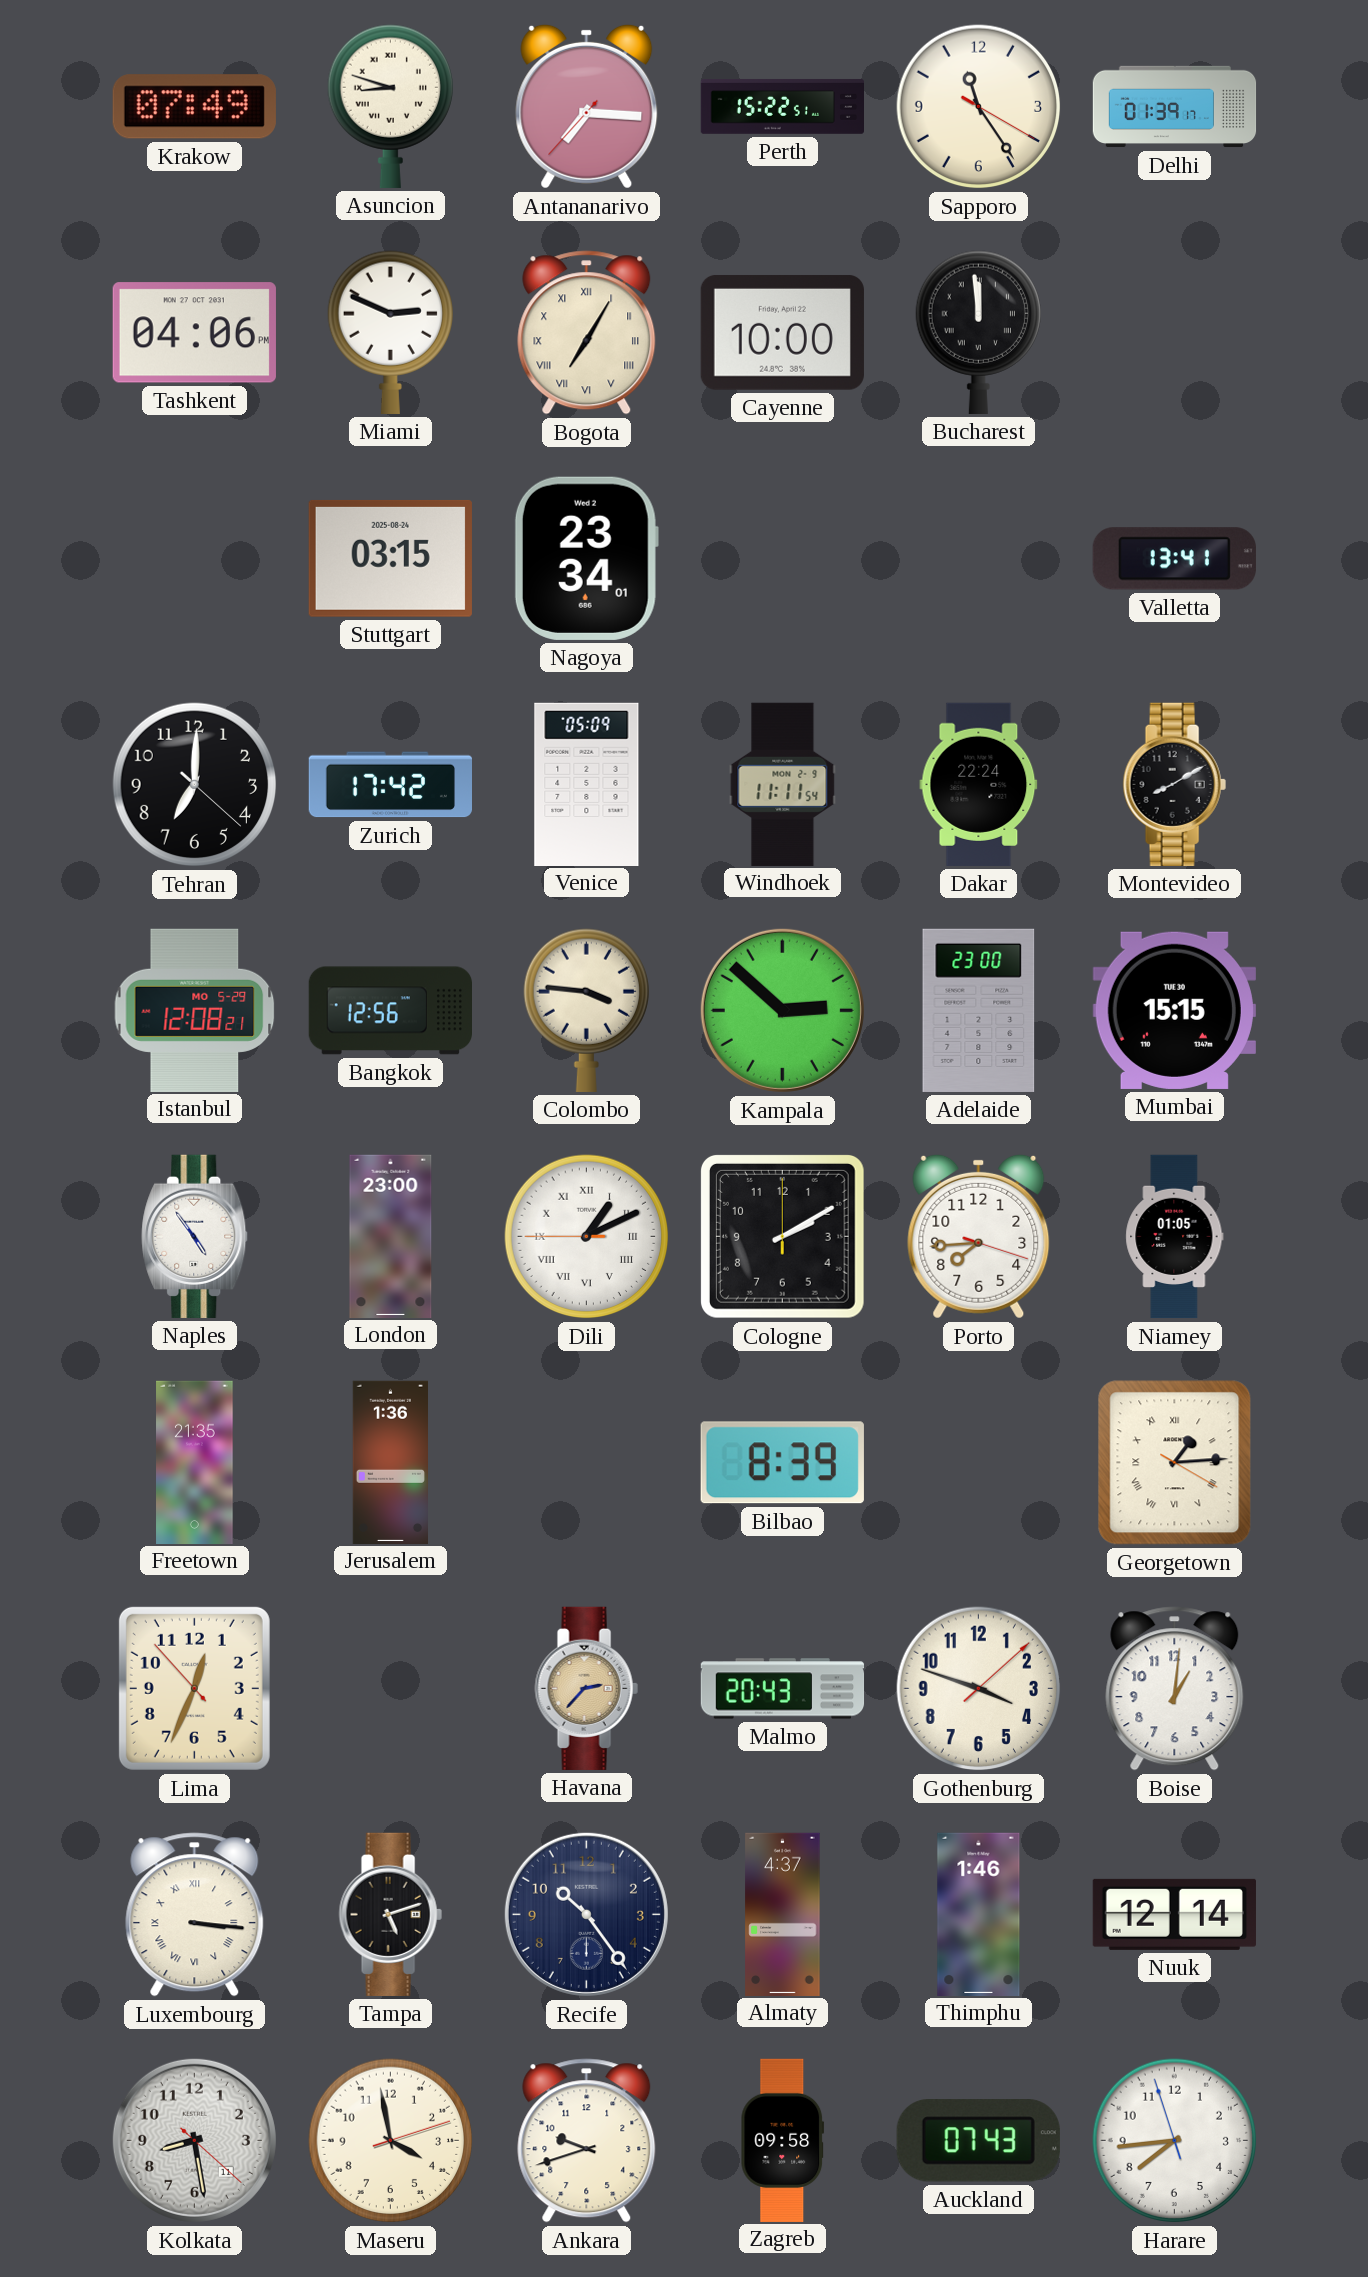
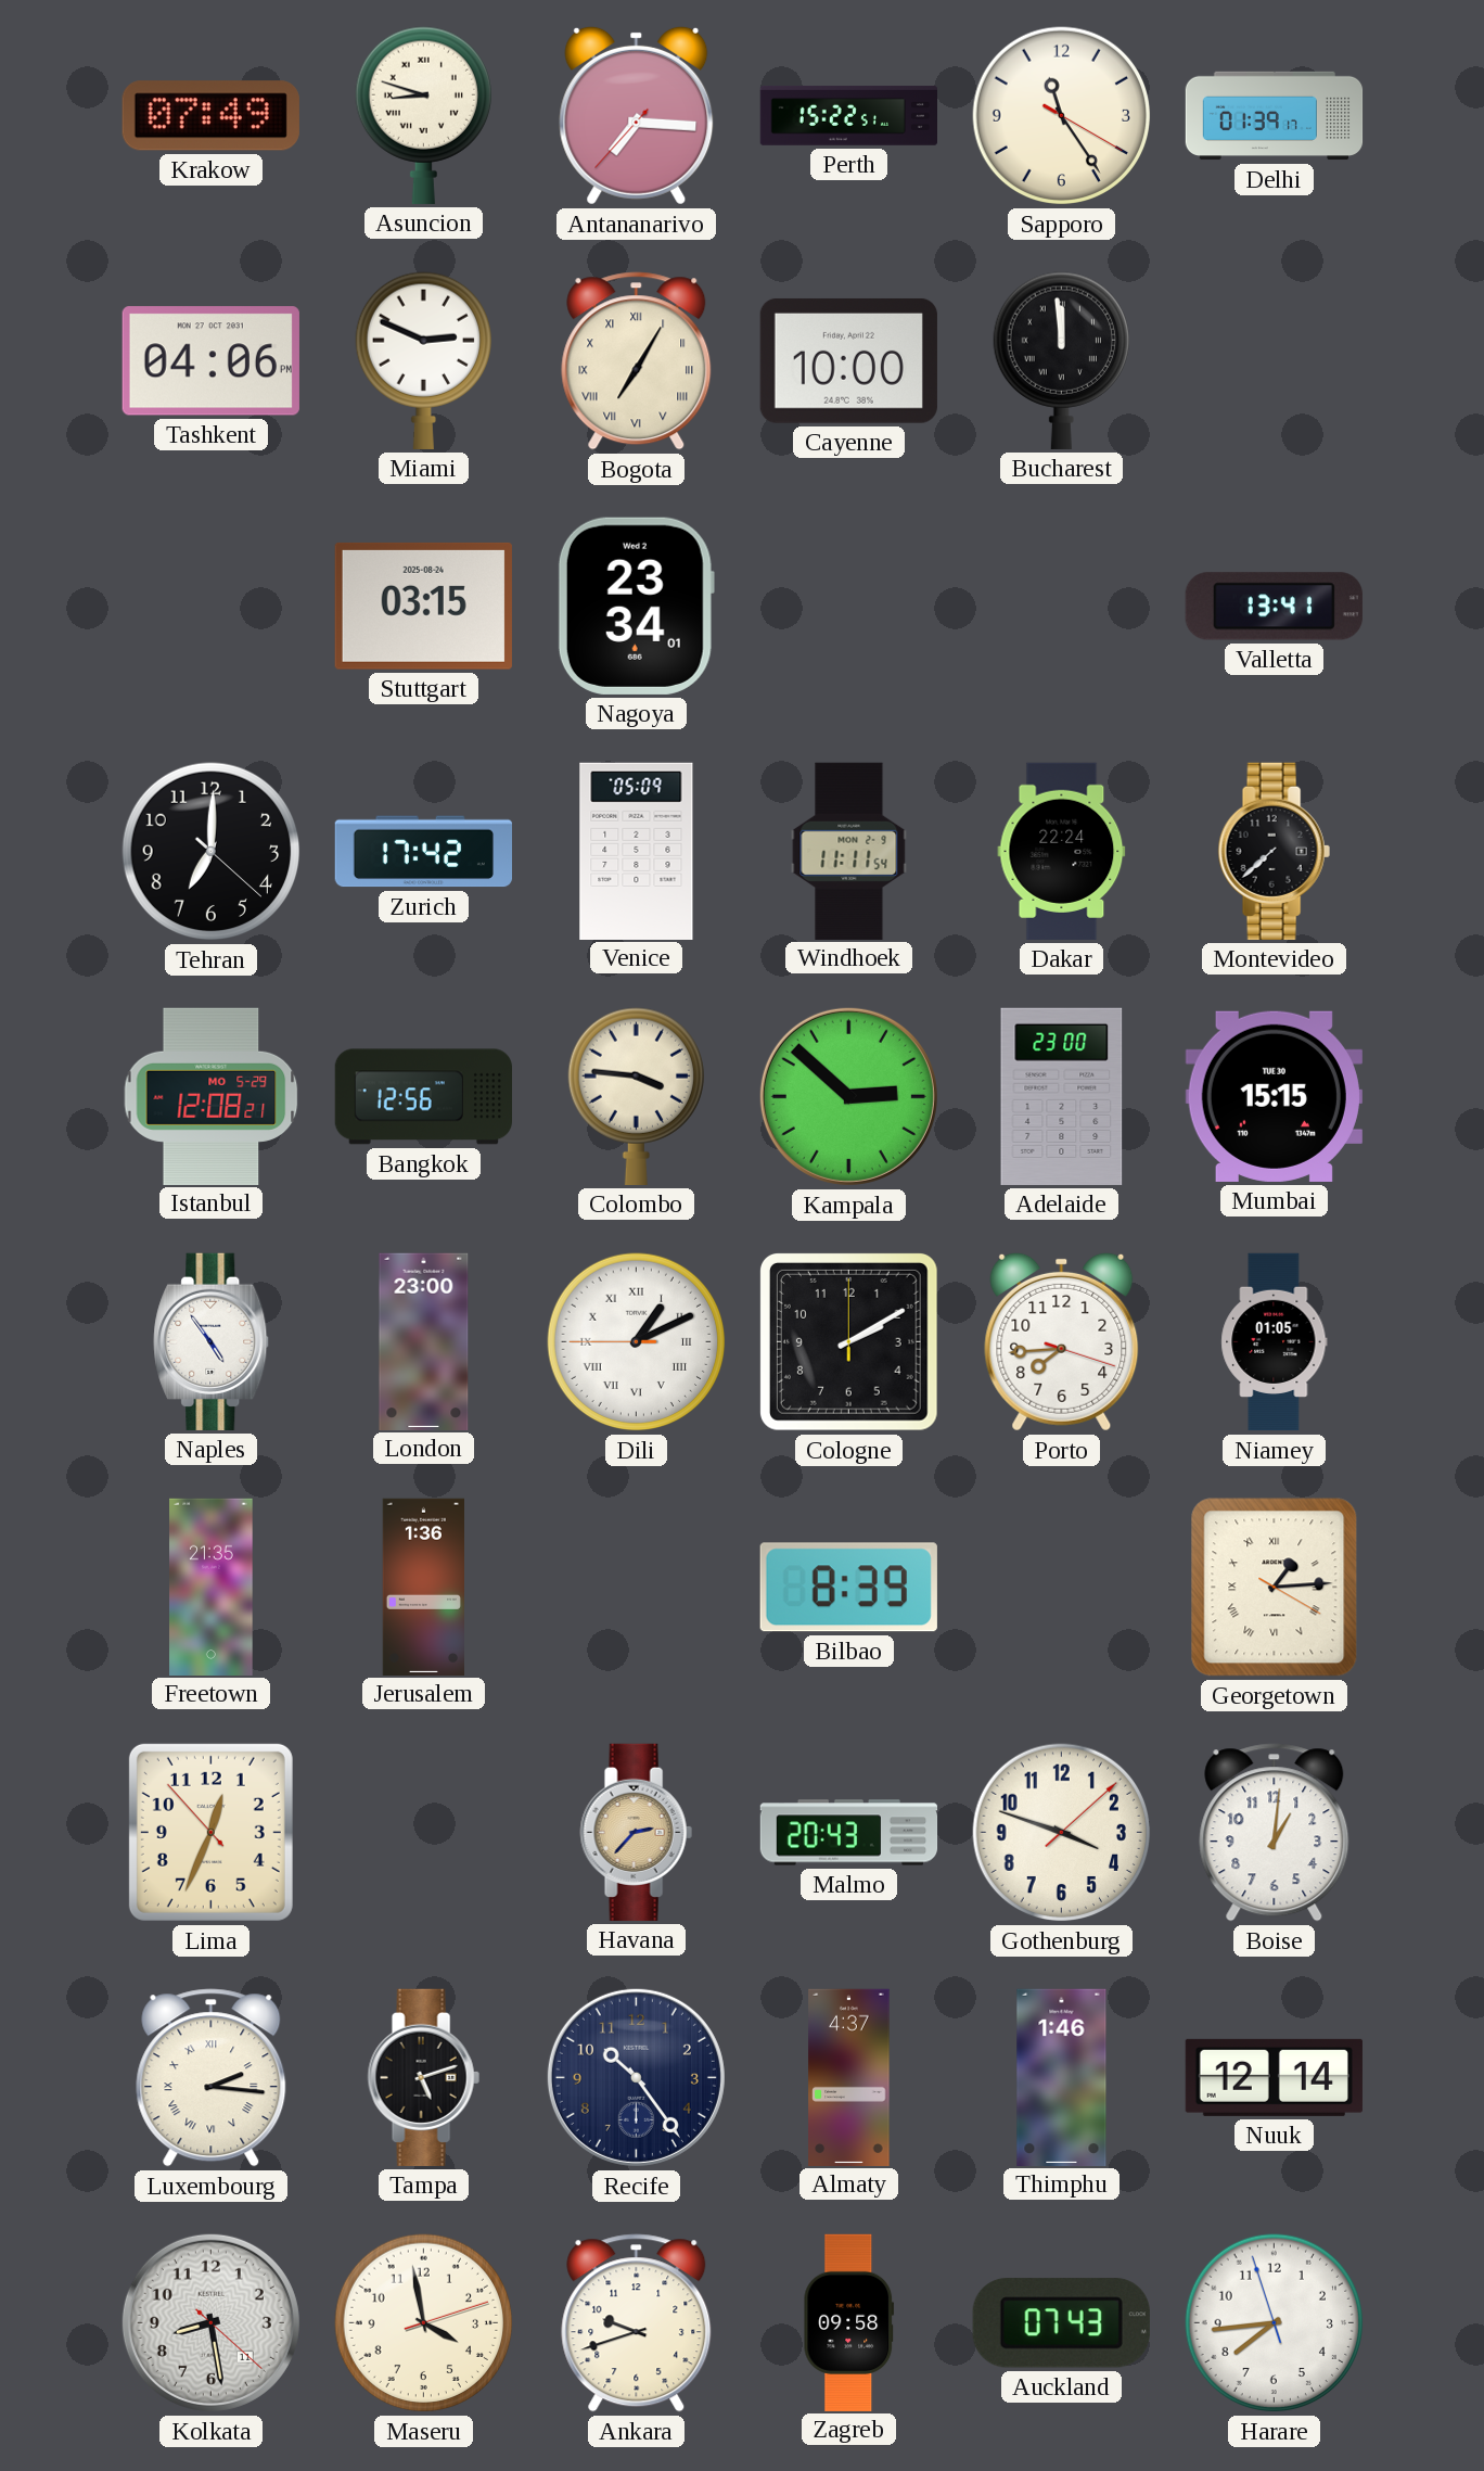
Montevideo: 8:10 -> 7:38 (1274, 851)
Luxembourg: 3:16 -> 2:16 (212, 2078)
